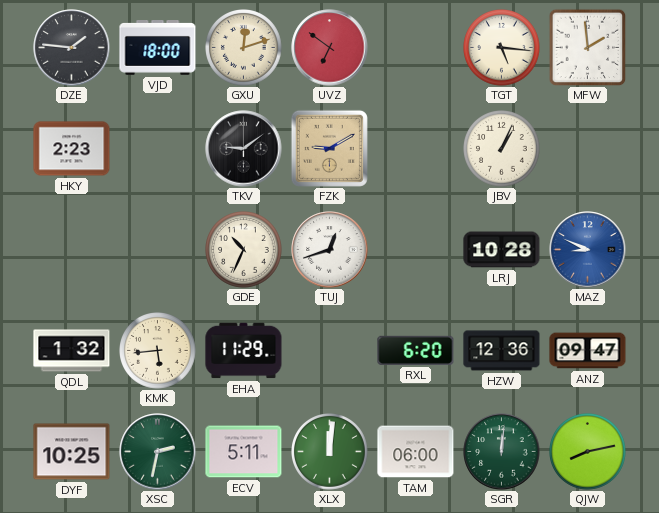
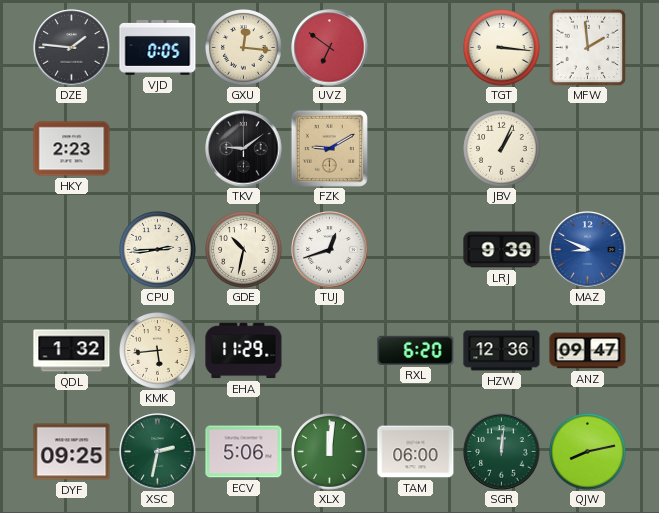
VJD: 18:00 -> 0:05 (158, 48)
GXU: 12:12 -> 12:16 (244, 48)
TGT: 5:16 -> 3:16 (502, 48)
CPU: none -> 2:44 (158, 250)
GDE: 10:34 -> 10:32 (244, 250)
LRJ: 10:28 -> 9:39 (502, 250)
DYF: 10:25 -> 09:25 (72, 452)
ECV: 5:11 -> 5:06 (244, 452)
